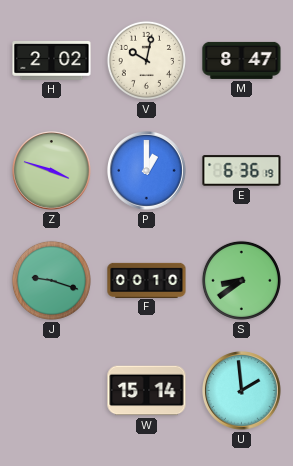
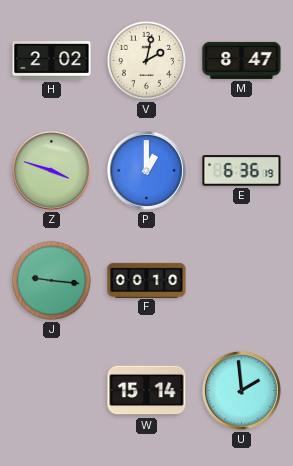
V: 10:02 -> 2:02 (146, 60)
J: 9:18 -> 9:16 (51, 280)
S: 8:39 -> none (241, 280)
